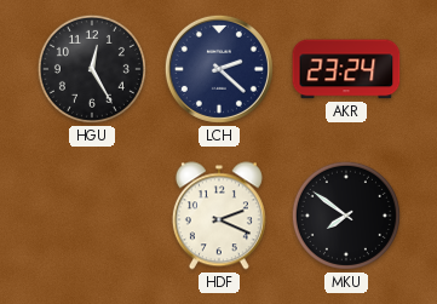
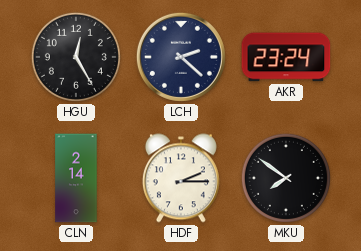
CLN: none -> 2:14 (76, 178)
HDF: 2:19 -> 2:15 (181, 178)
